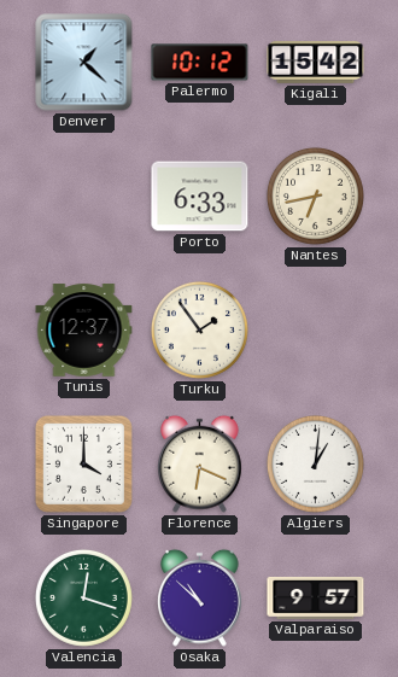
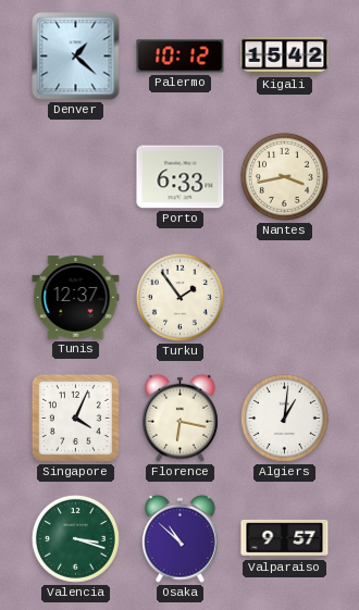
Nantes: 6:43 -> 3:43 (284, 176)
Singapore: 4:00 -> 4:04 (75, 418)
Florence: 6:19 -> 6:17 (181, 418)
Valencia: 12:18 -> 3:18 (75, 538)
